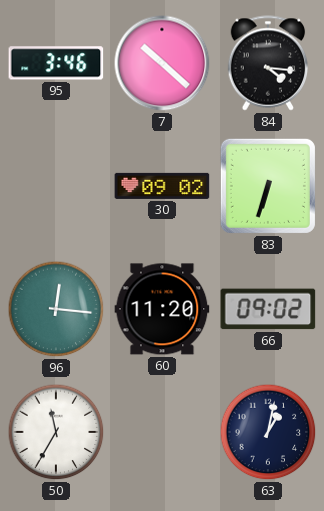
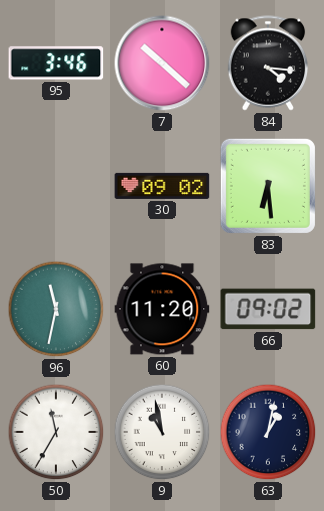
83: 6:33 -> 6:29 (268, 186)
96: 12:16 -> 11:32 (56, 309)
9: none -> 10:58 (162, 432)
